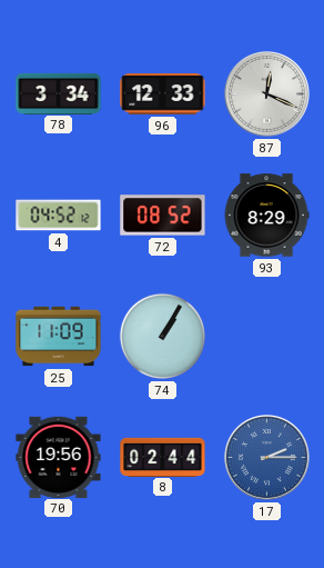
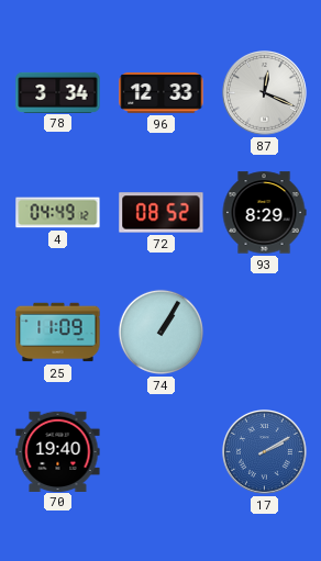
4: 04:52 -> 04:49 (58, 213)
70: 19:56 -> 19:40 (58, 451)
8: 02:44 -> none (163, 457)
17: 2:15 -> 2:10 (265, 452)
